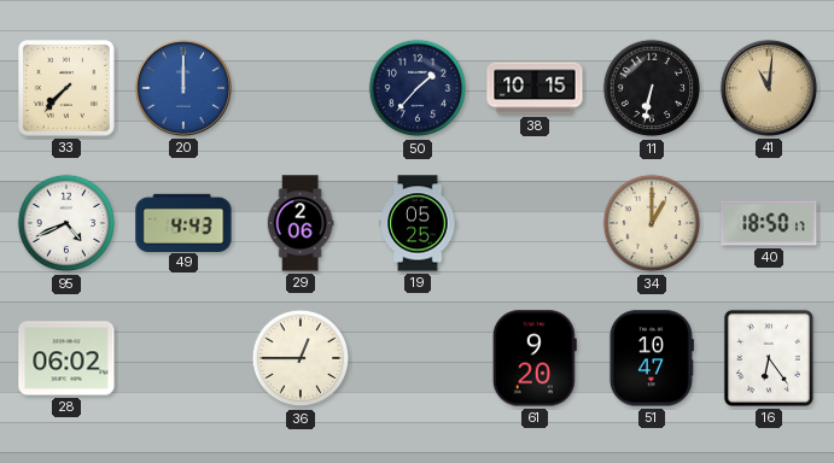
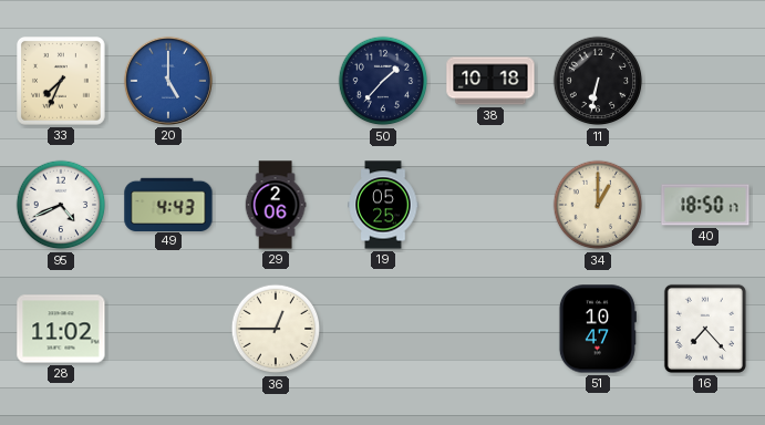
33: 7:37 -> 7:34 (62, 82)
20: 12:00 -> 5:00 (168, 81)
38: 10:15 -> 10:18 (490, 81)
41: 11:01 -> none (769, 88)
28: 06:02 -> 11:02 (61, 329)
61: 9:20 -> none (535, 358)
16: 6:24 -> 7:23 (705, 329)
